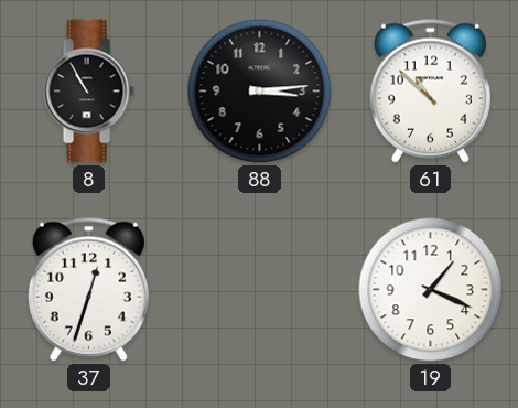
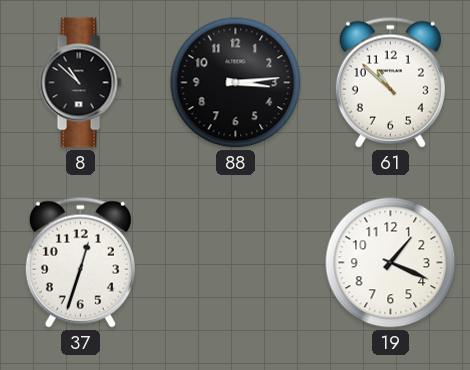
8: 10:55 -> 10:52 (80, 83)
